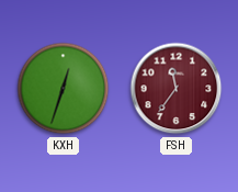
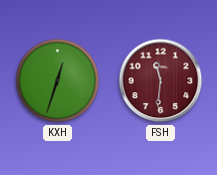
FSH: 11:36 -> 11:31 (161, 81)
